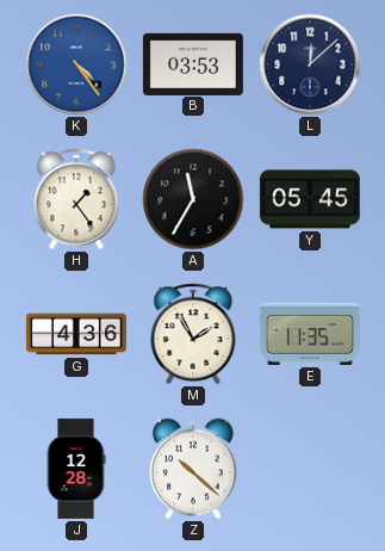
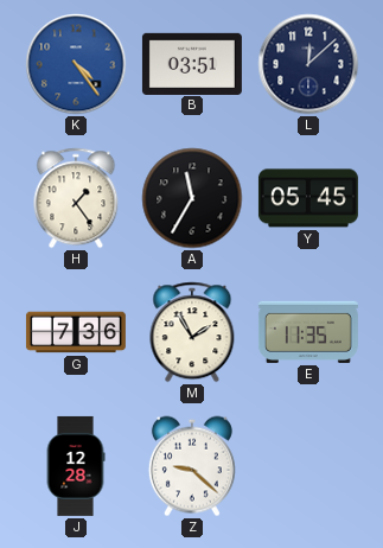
B: 03:53 -> 03:51 (192, 63)
G: 4:36 -> 7:36 (76, 332)
Z: 10:22 -> 9:22 (192, 466)
